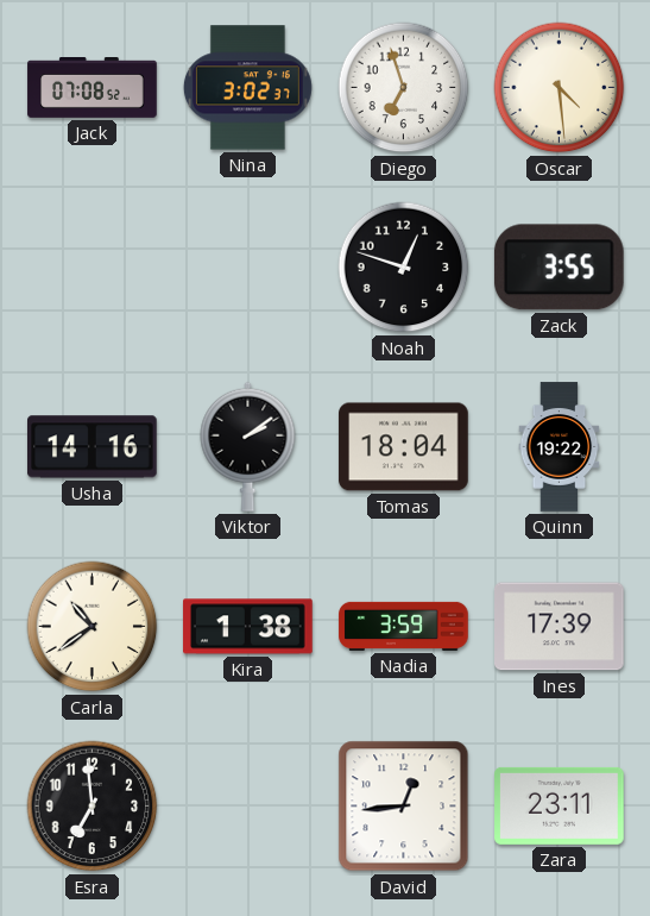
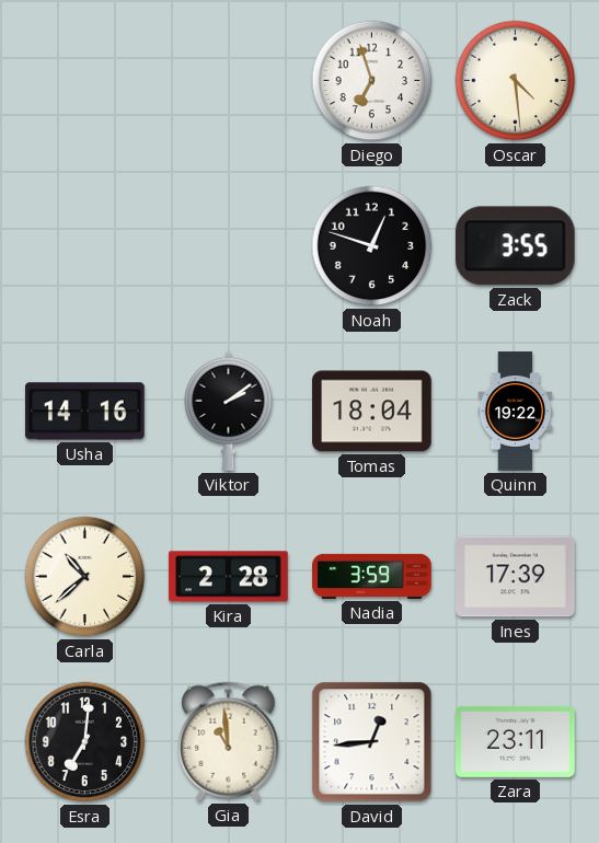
Jack: 07:08 -> none (93, 88)
Nina: 3:02 -> none (247, 88)
Carla: 10:39 -> 10:38 (85, 577)
Kira: 1:38 -> 2:28 (229, 577)
Esra: 6:59 -> 7:01 (85, 742)
Gia: none -> 10:59 (229, 741)
